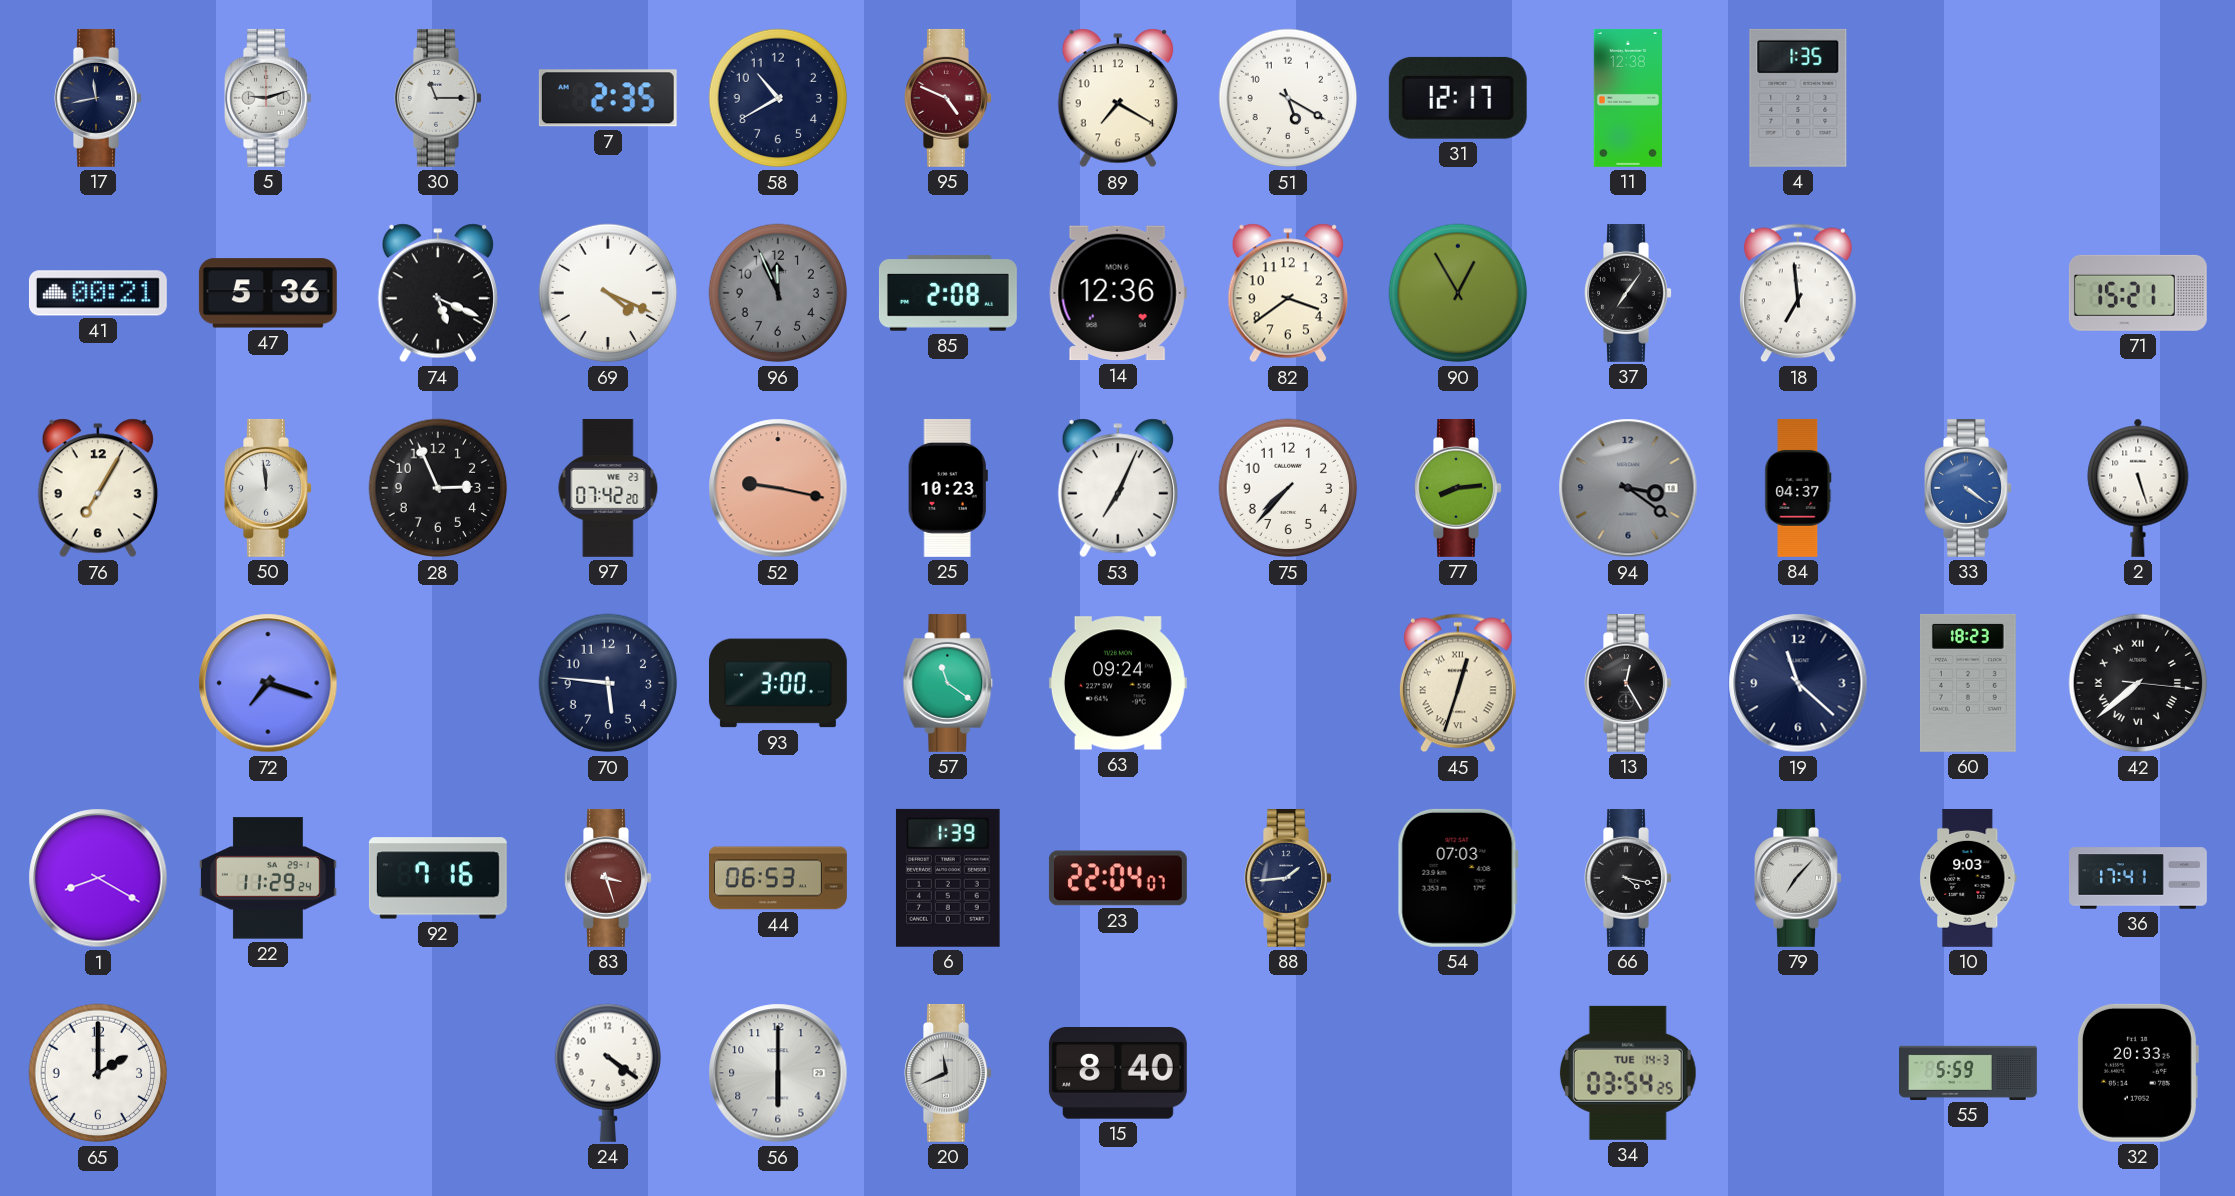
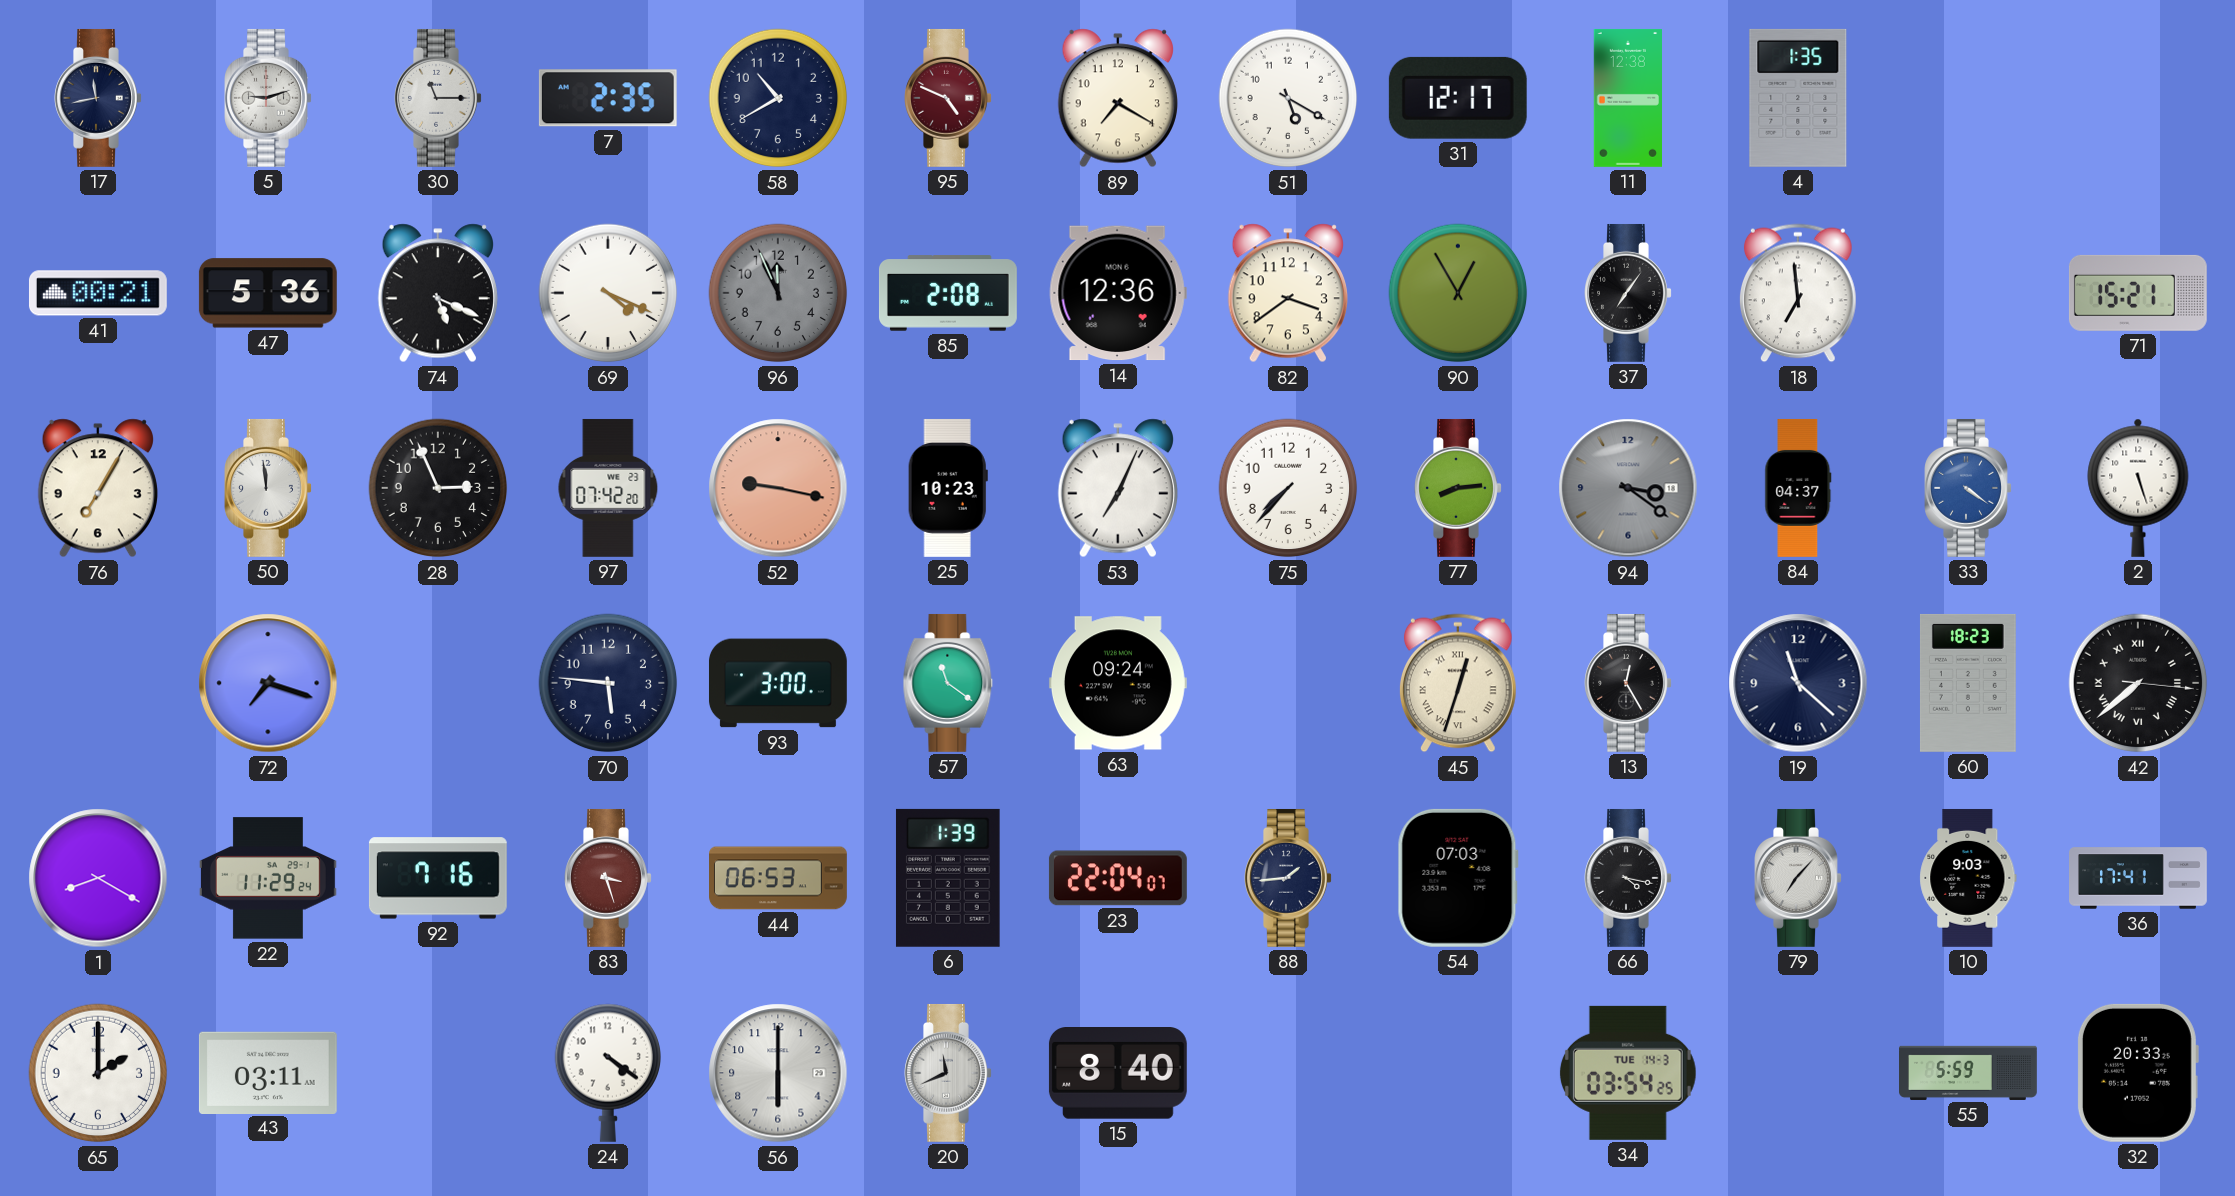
43: none -> 03:11 (268, 1072)
